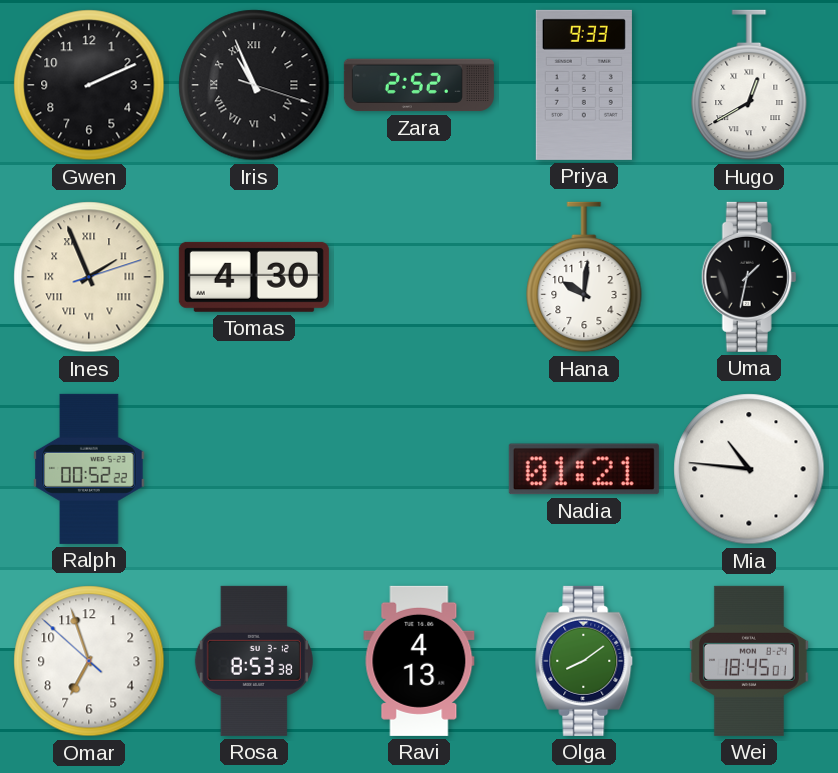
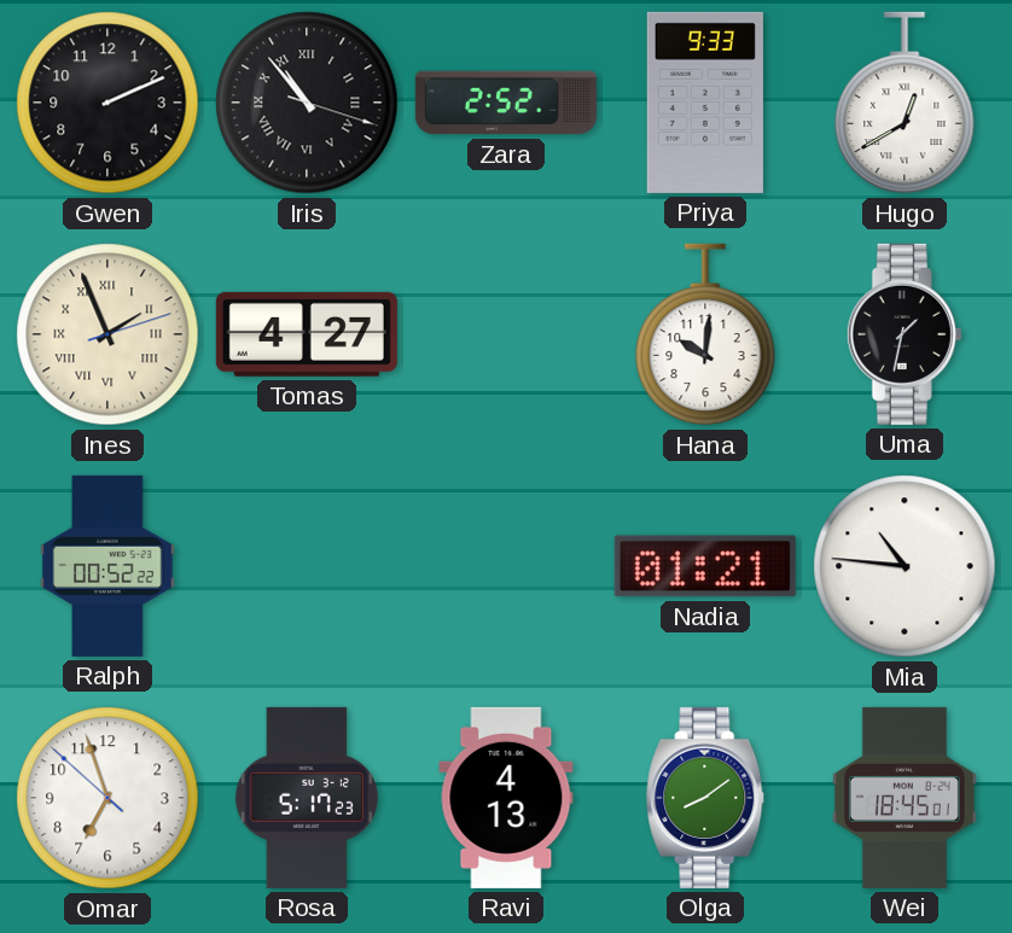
Iris: 10:56 -> 10:53 (307, 103)
Tomas: 4:30 -> 4:27 (307, 334)
Rosa: 8:53 -> 5:17 (307, 798)
